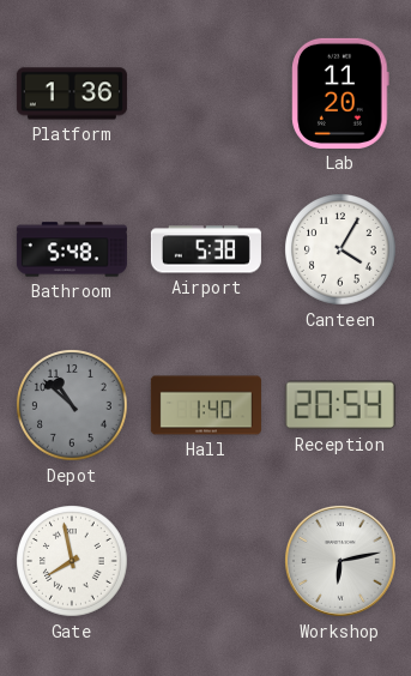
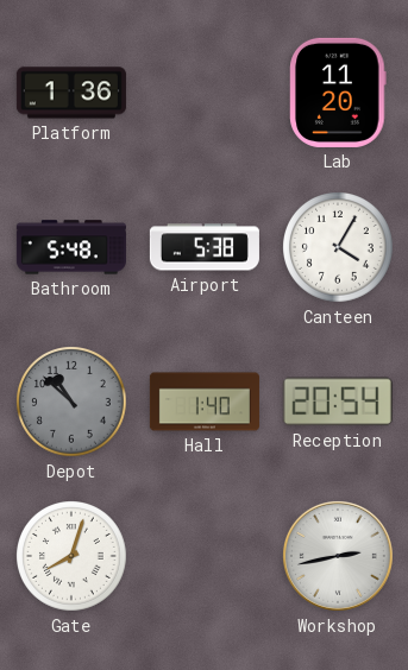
Gate: 7:58 -> 8:03 (73, 557)
Workshop: 6:13 -> 2:43 (338, 556)
